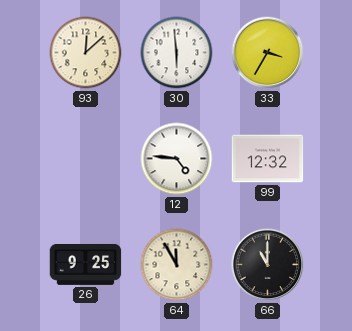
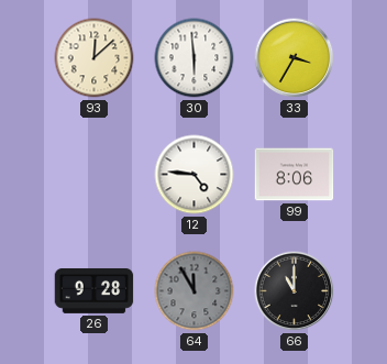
99: 12:32 -> 8:06 (295, 175)
26: 9:25 -> 9:28 (95, 290)
64 dial: cream -> grey (195, 291)
